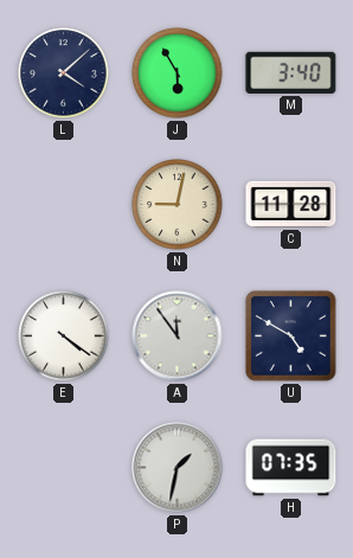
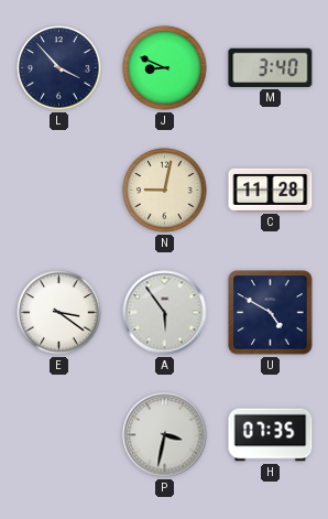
L: 4:08 -> 3:53 (59, 68)
J: 5:55 -> 8:49 (165, 68)
E: 4:21 -> 3:21 (59, 313)
A: 11:54 -> 5:54 (165, 313)
P: 1:32 -> 3:32 (165, 435)
